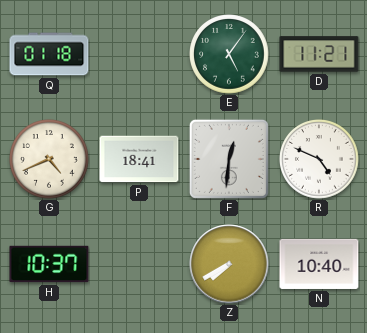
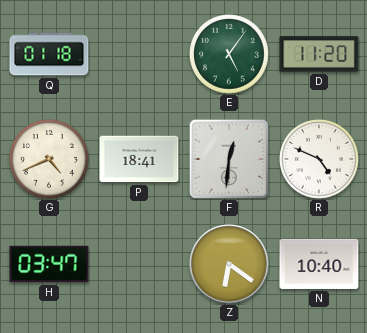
D: 11:21 -> 11:20 (319, 54)
H: 10:37 -> 03:47 (49, 264)
Z: 7:40 -> 6:21 (229, 264)
